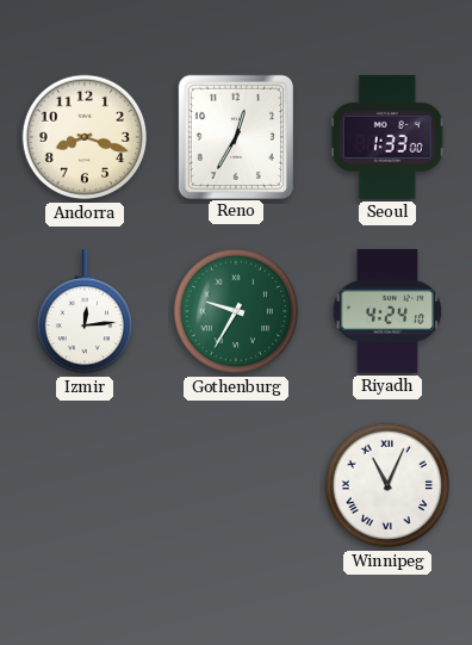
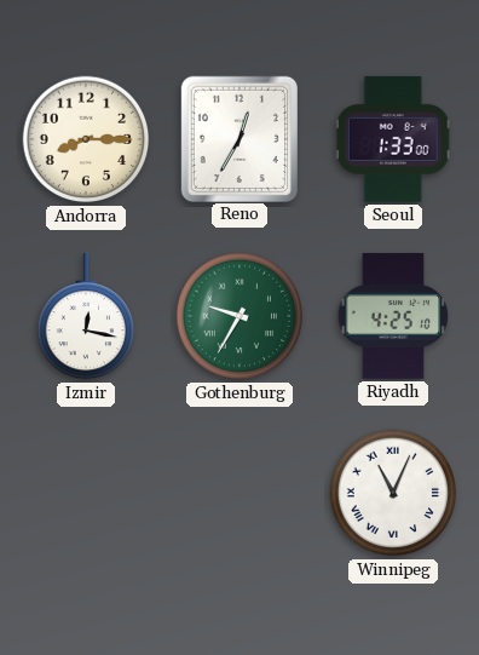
Andorra: 8:18 -> 8:15 (86, 139)
Izmir: 12:14 -> 12:17 (85, 316)
Riyadh: 4:24 -> 4:25 (393, 316)
